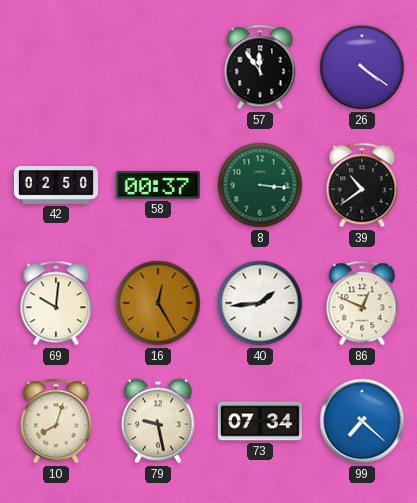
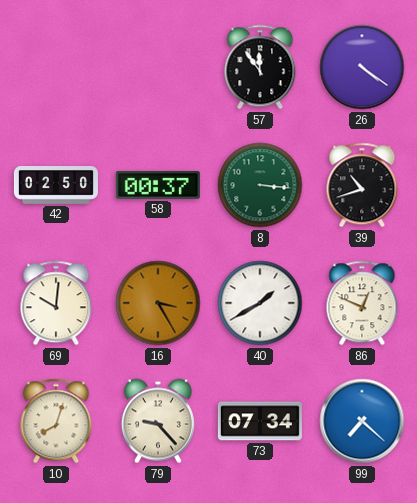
39: 10:39 -> 10:42 (362, 185)
16: 12:25 -> 3:25 (158, 303)
40: 1:44 -> 1:40 (260, 303)
79: 9:28 -> 9:23 (158, 421)
